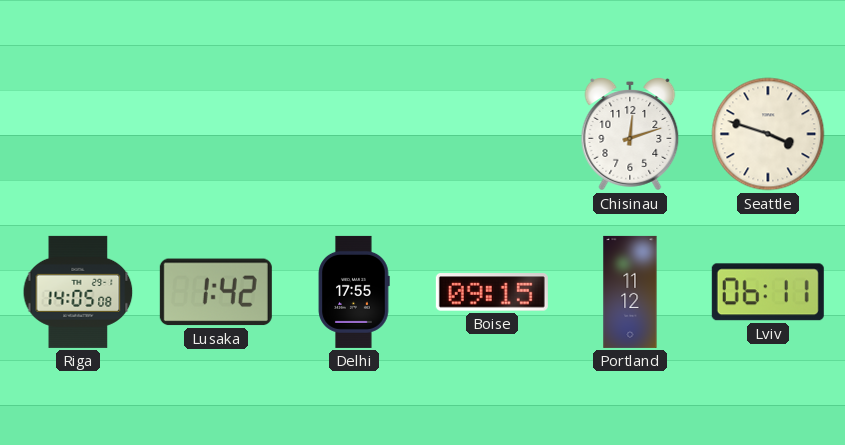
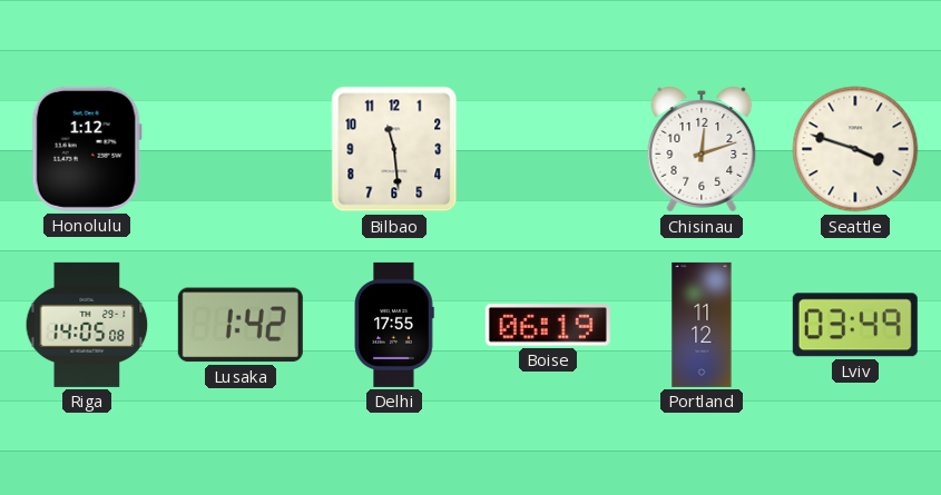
Honolulu: none -> 1:12 (87, 149)
Bilbao: none -> 11:29 (394, 149)
Boise: 09:15 -> 06:19 (548, 325)
Lviv: 06:11 -> 03:49 (855, 325)
